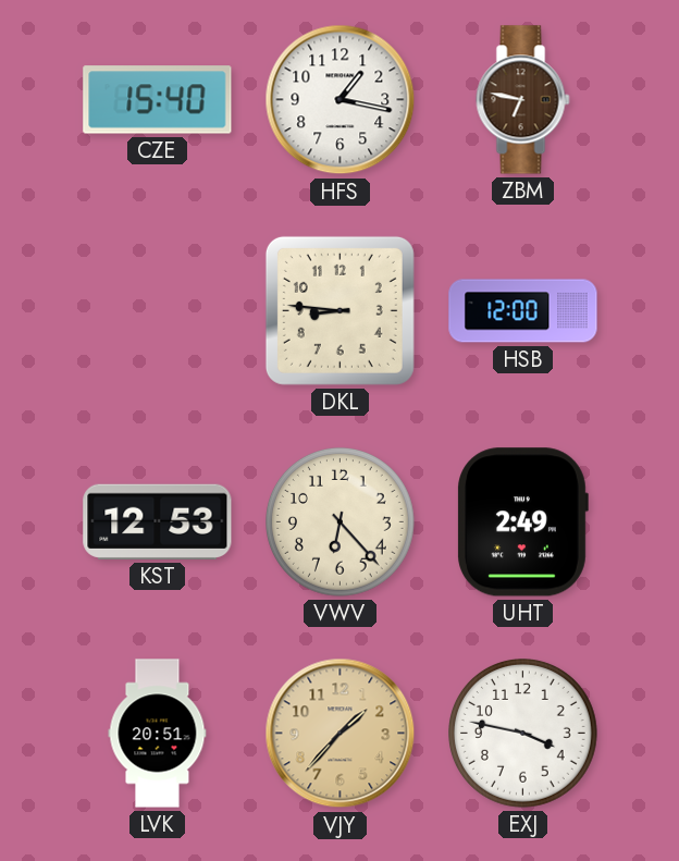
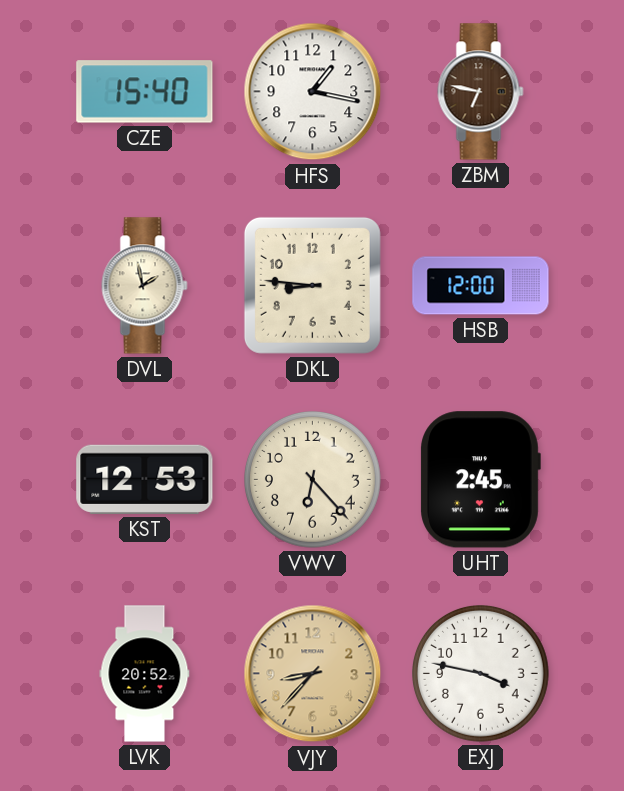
DVL: none -> 1:58 (145, 286)
UHT: 2:49 -> 2:45 (480, 480)
LVK: 20:51 -> 20:52 (145, 674)
VJY: 1:37 -> 8:37 (313, 674)
